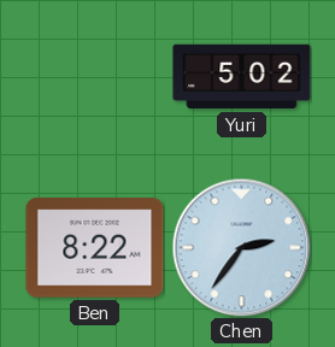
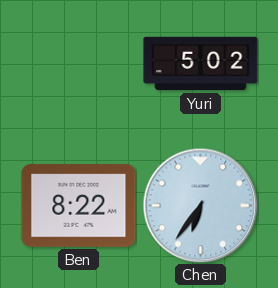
Chen: 2:36 -> 6:36 (200, 205)
